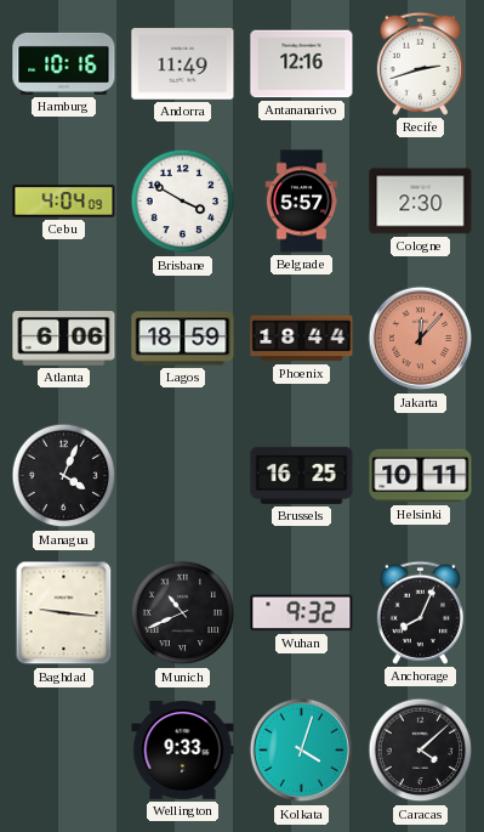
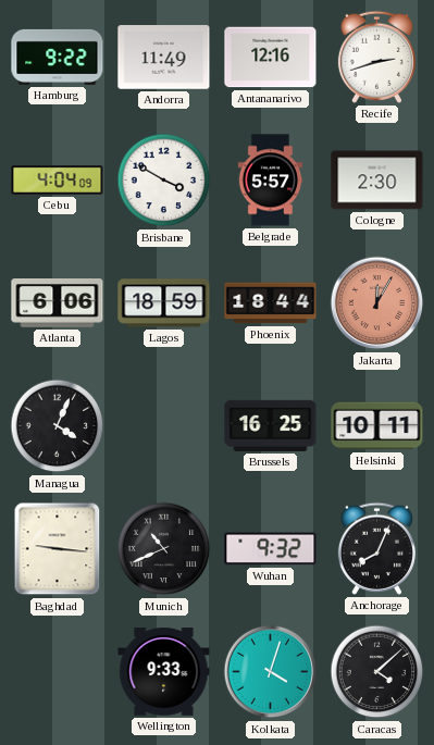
Hamburg: 10:16 -> 9:22 (58, 57)
Jakarta: 12:07 -> 12:05 (377, 303)
